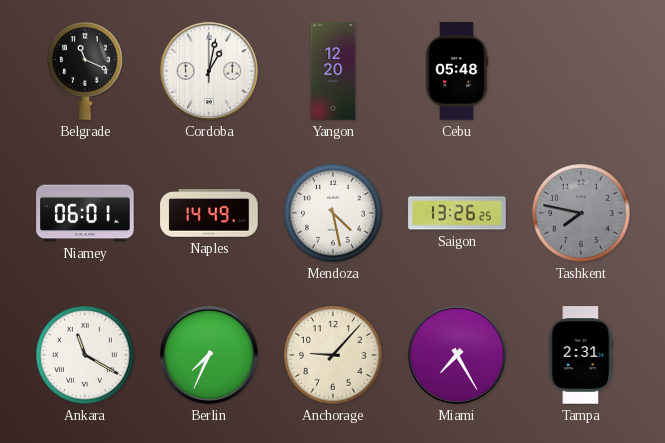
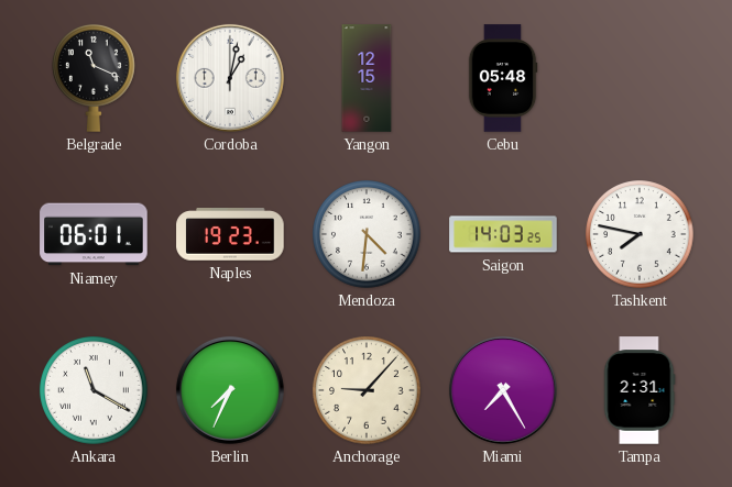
Yangon: 12:20 -> 12:15 (367, 78)
Naples: 14:49 -> 19:23 (230, 234)
Mendoza: 4:28 -> 4:31 (367, 234)
Saigon: 13:26 -> 14:03 (503, 234)
Tashkent dial: grey -> white (640, 234)
